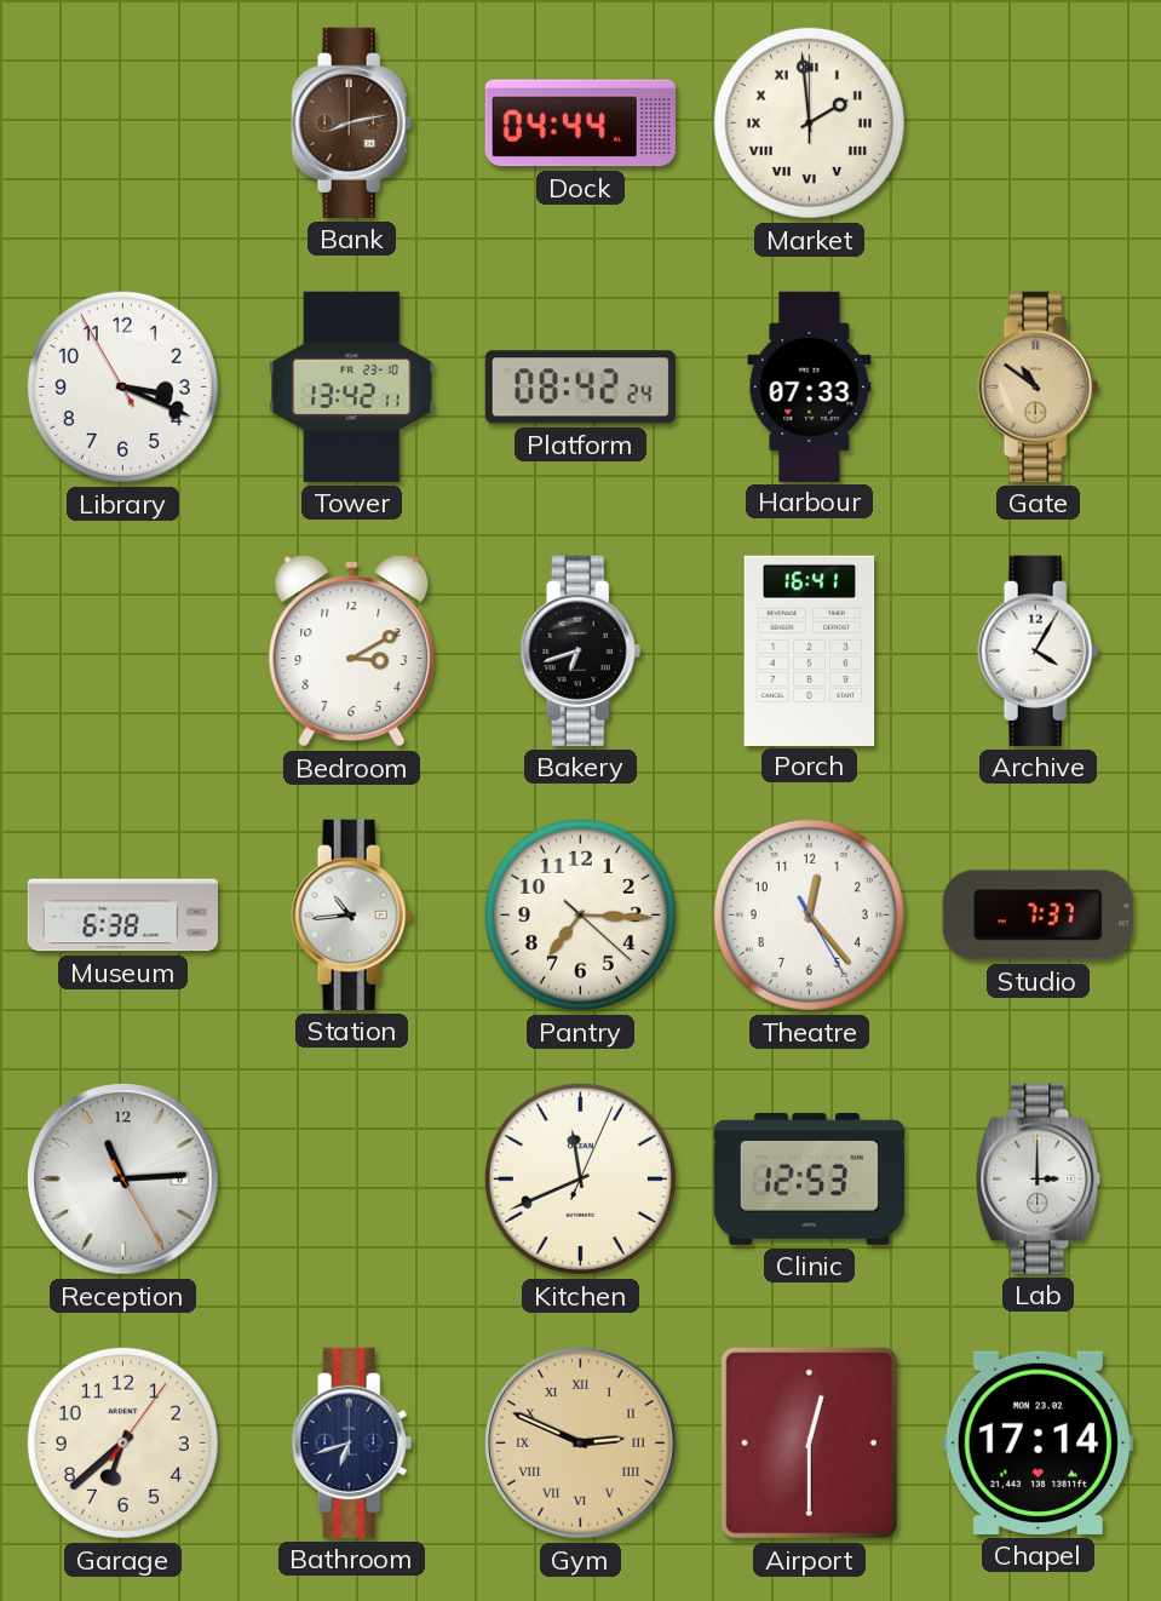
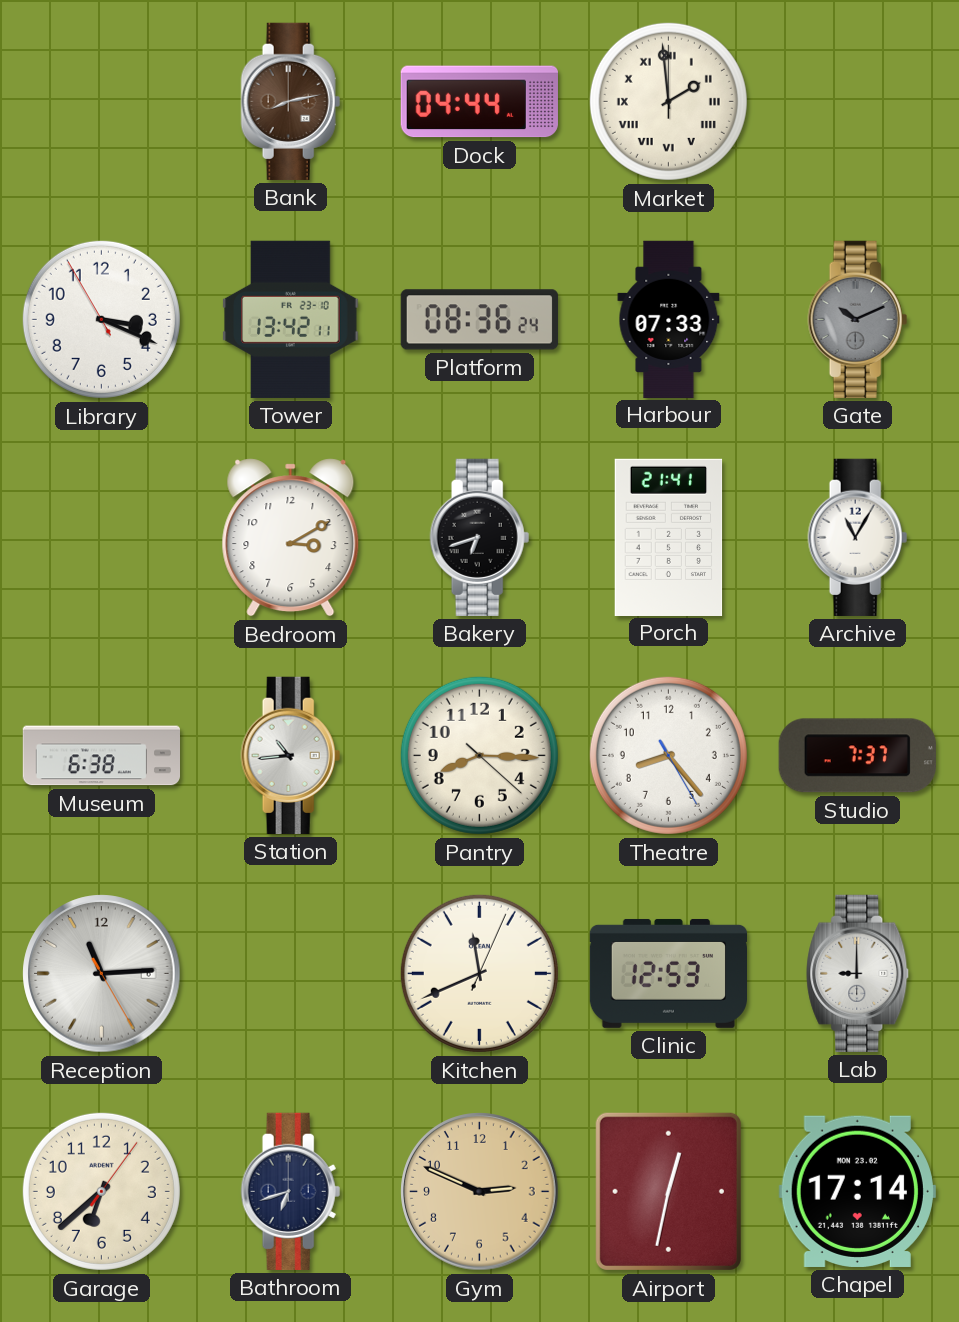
Platform: 08:42 -> 08:36 (479, 320)
Gate: 10:51 -> 10:11 (858, 319)
Gate dial: champagne -> grey (858, 319)
Porch: 16:41 -> 21:41 (669, 537)
Archive: 4:05 -> 11:05 (858, 537)
Pantry: 7:15 -> 8:15 (479, 755)
Theatre: 12:23 -> 8:23 (668, 755)
Lab: 3:00 -> 9:00 (858, 973)
Gym numerals: Roman -> Arabic (480, 1192)
Airport: 12:30 -> 12:32 (668, 1191)
